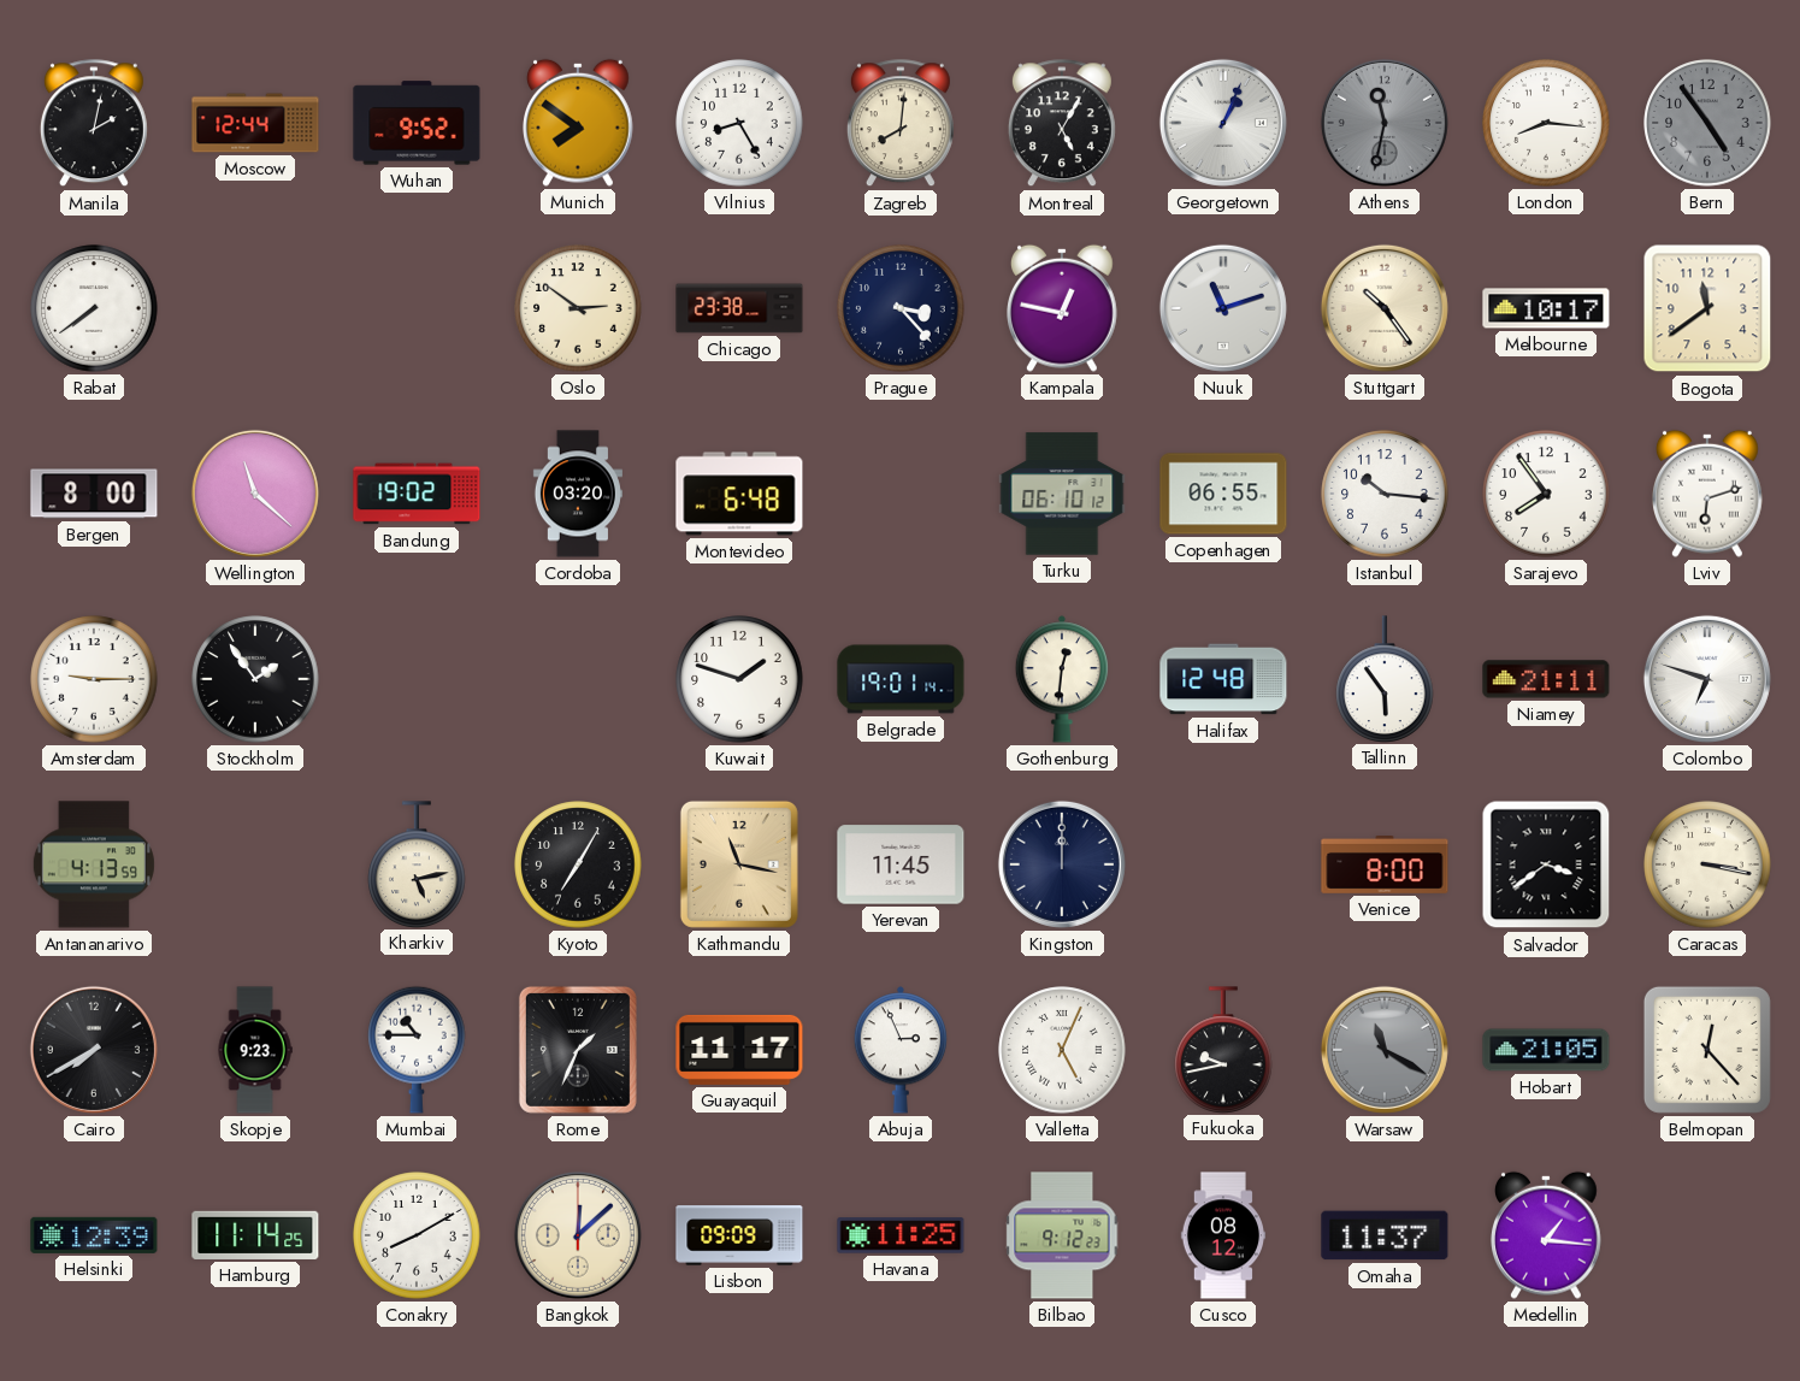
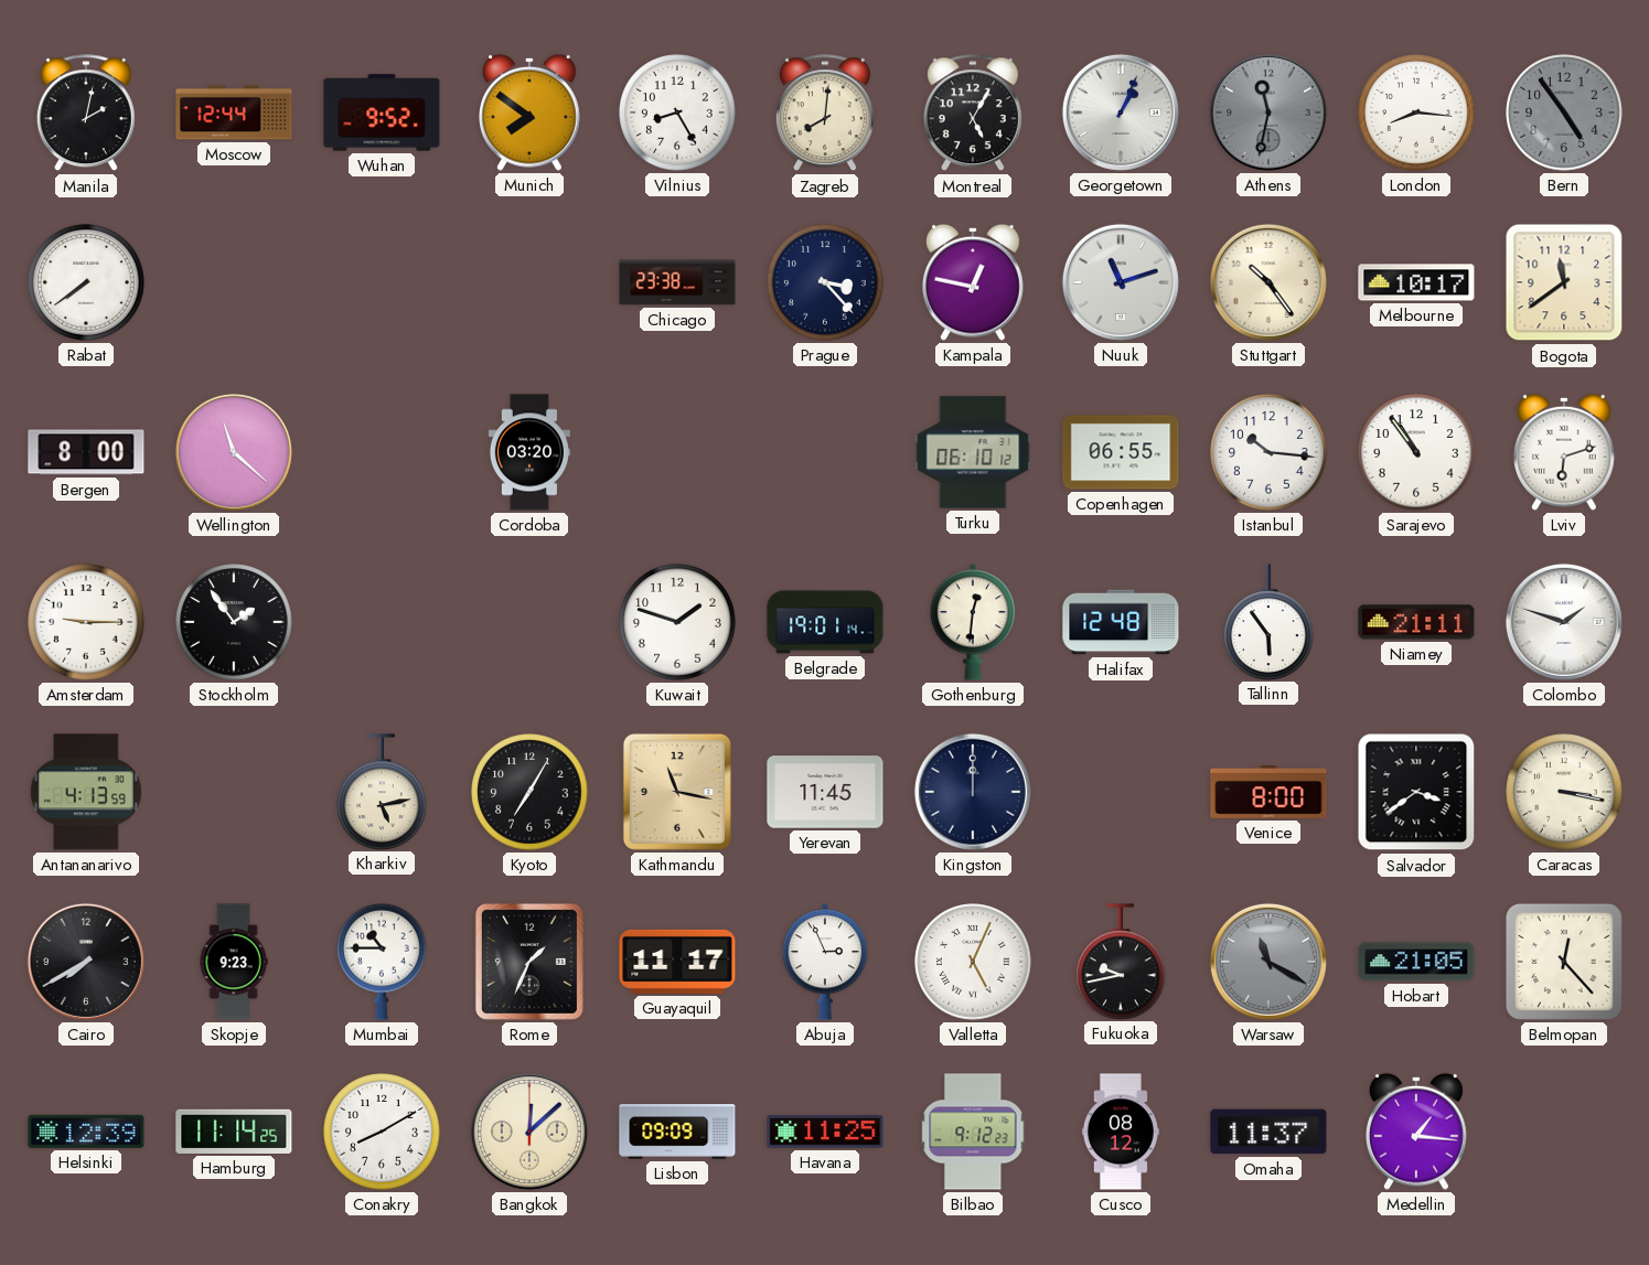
Oslo: 2:51 -> none (578, 308)
Bandung: 19:02 -> none (417, 494)
Montevideo: 6:48 -> none (739, 494)
Sarajevo: 7:54 -> 10:54 (1416, 452)
Colombo: 6:48 -> 1:48 (1564, 622)
